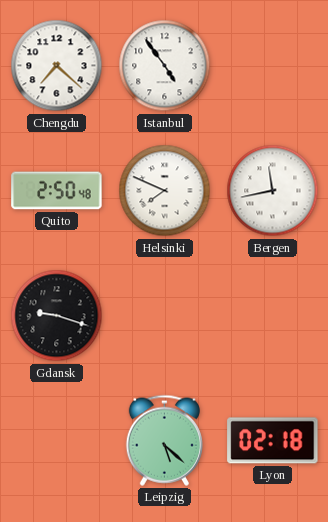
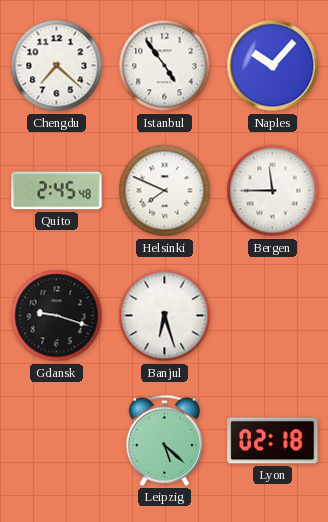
Naples: none -> 10:07 (273, 66)
Quito: 2:50 -> 2:45 (57, 191)
Bergen: 11:43 -> 11:45 (273, 191)
Banjul: none -> 6:27 (165, 316)
